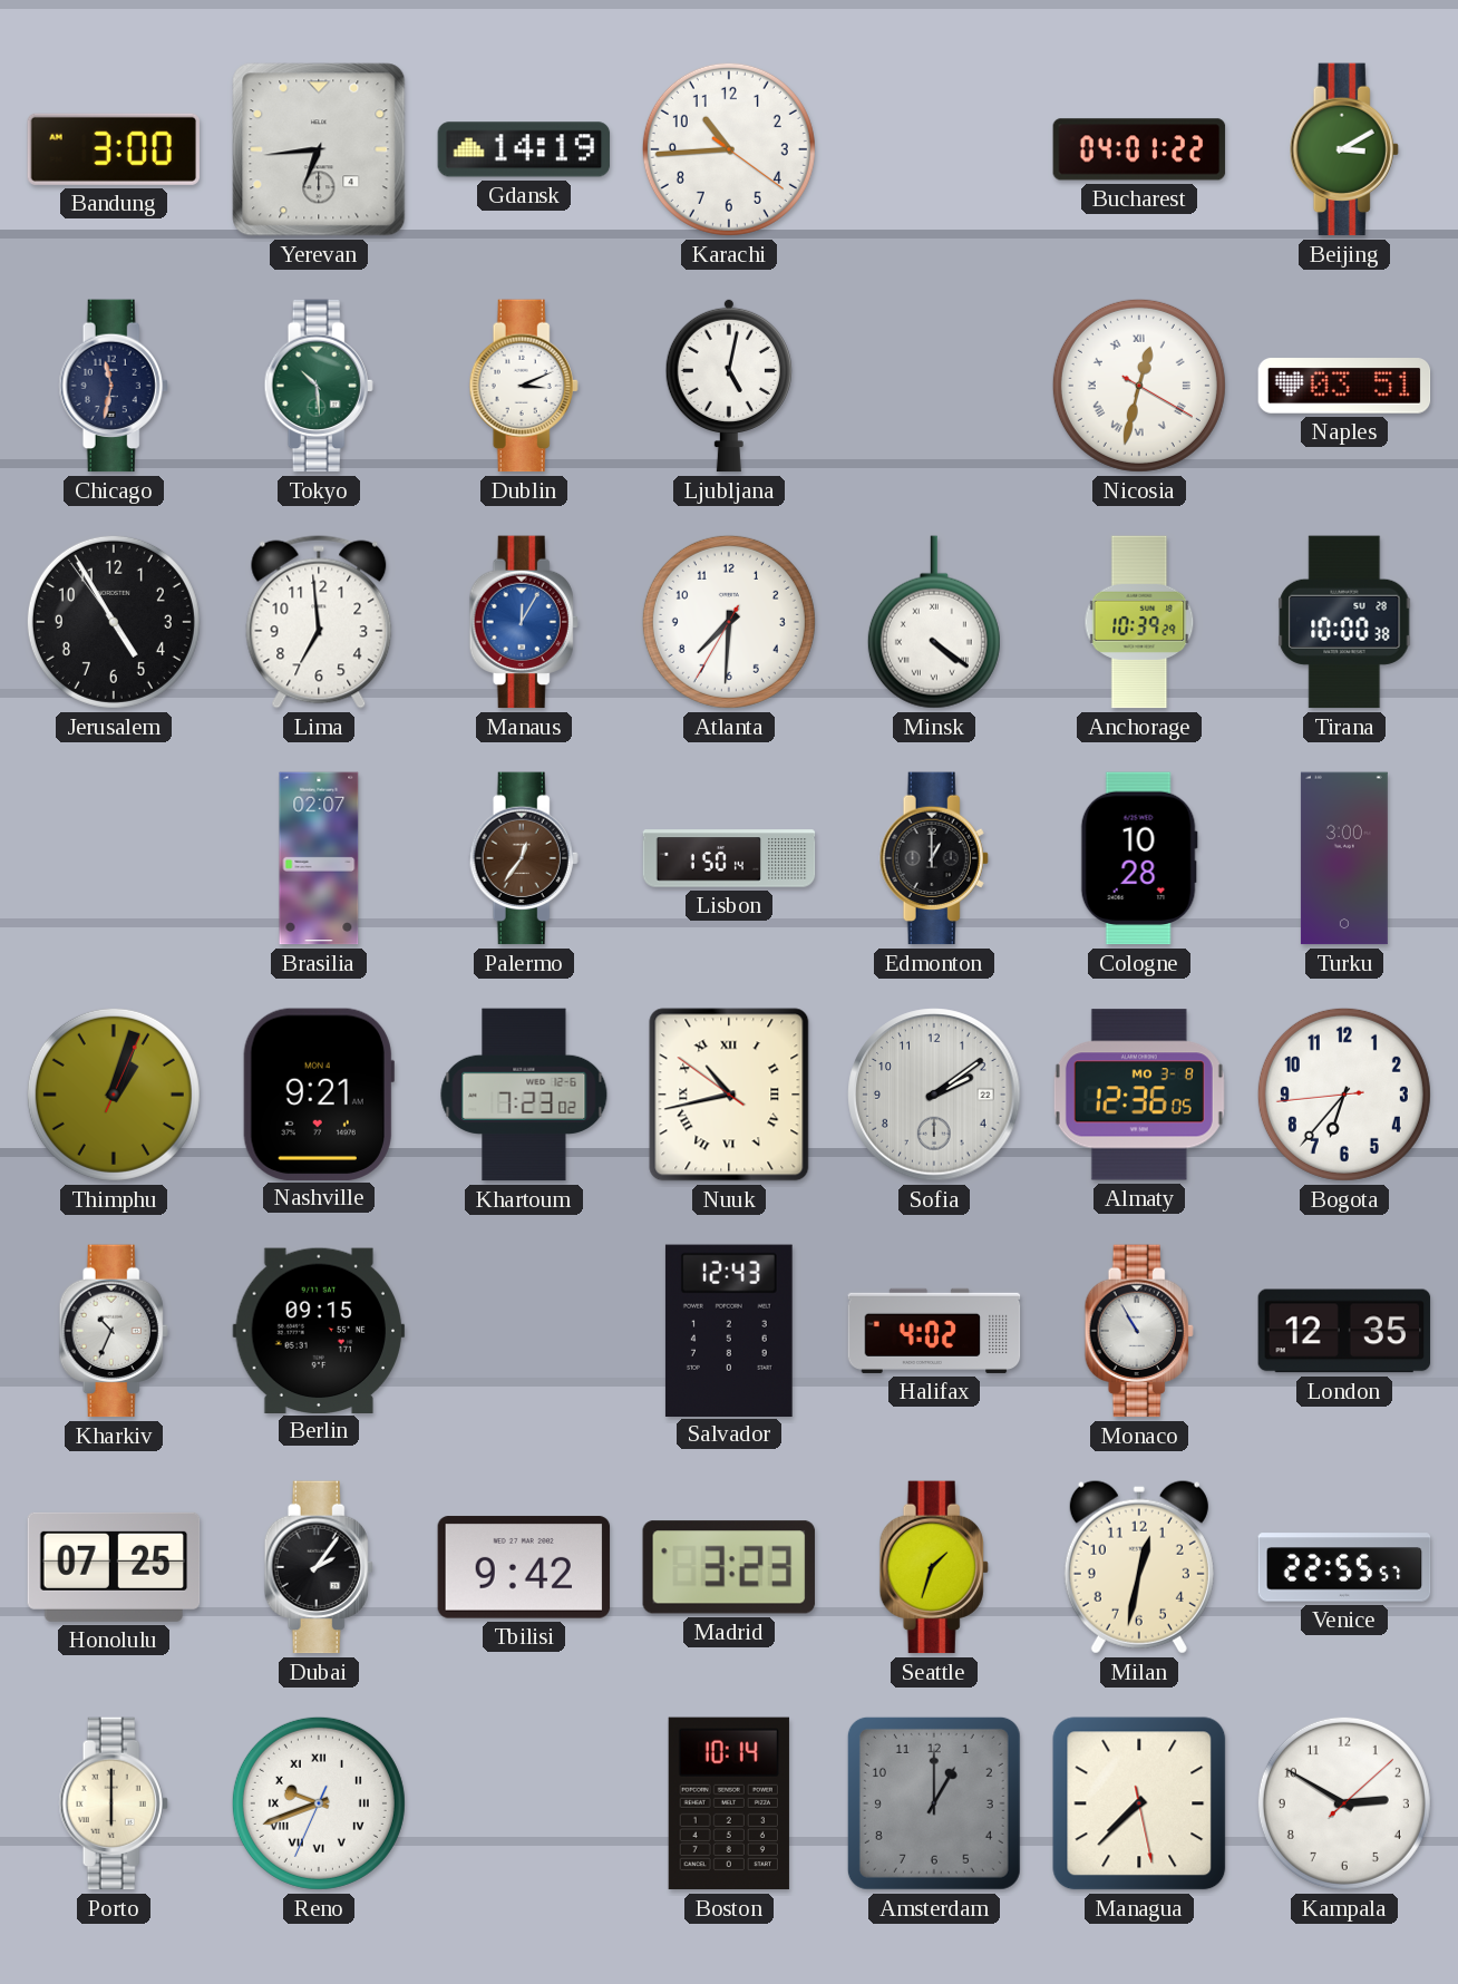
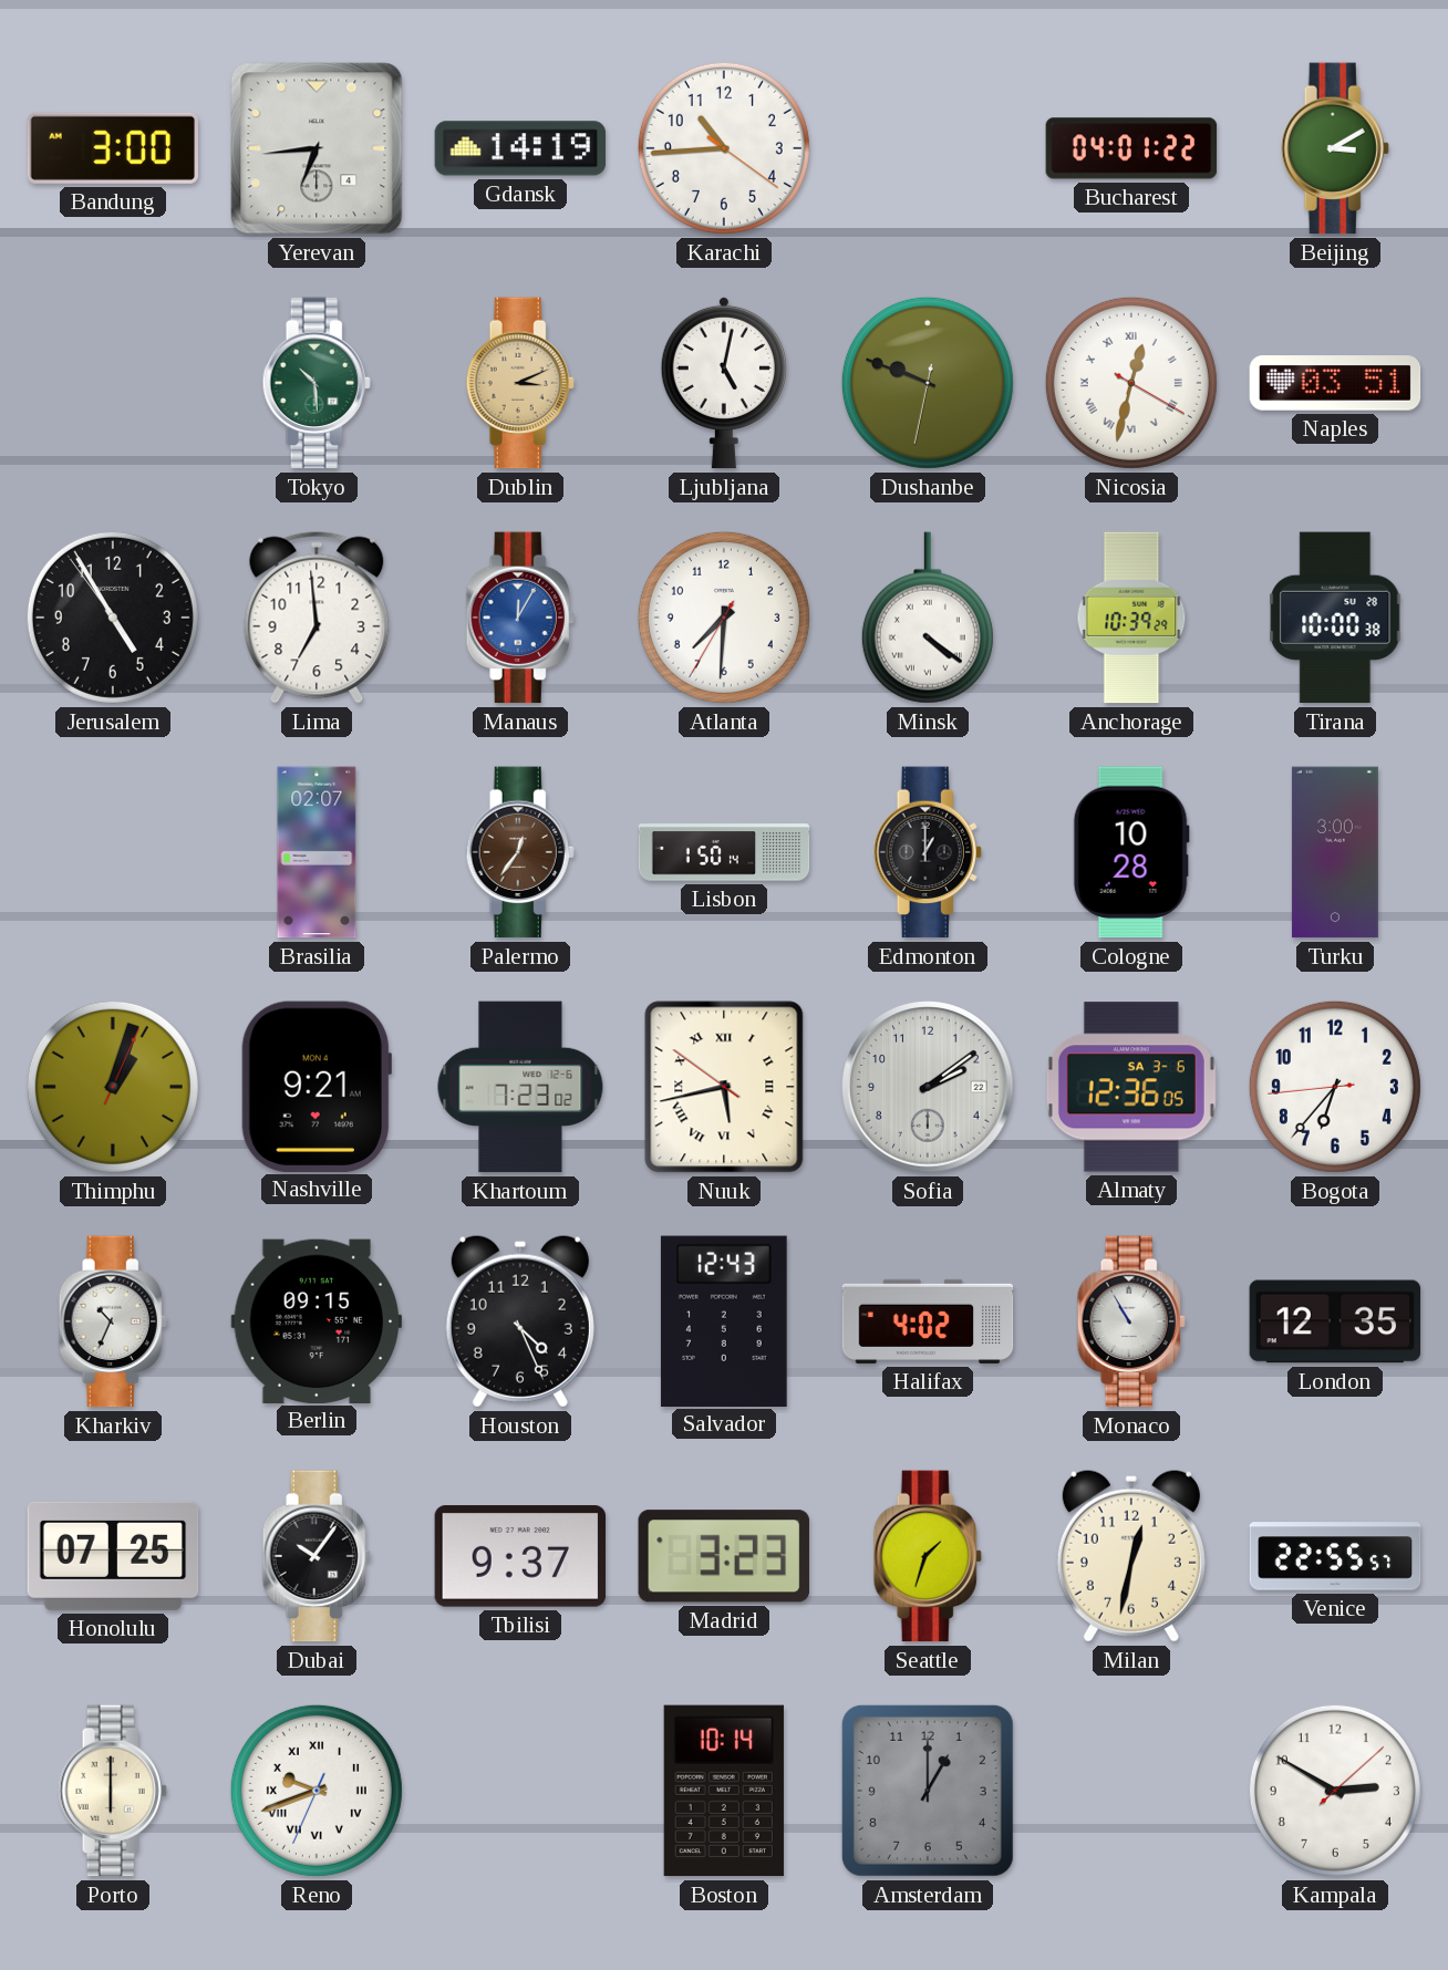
Chicago: 11:32 -> none (114, 386)
Dublin dial: white -> champagne (520, 383)
Dushanbe: none -> 9:48 (928, 383)
Nuuk: 10:42 -> 5:42 (724, 1087)
Almaty date: MO 3-8 -> SA 3-6 (1131, 1087)
Houston: none -> 4:26 (520, 1321)
Dubai: 2:06 -> 10:06 (317, 1556)
Tbilisi: 9:42 -> 9:37 (520, 1556)
Managua: 7:37 -> none (1139, 1803)
